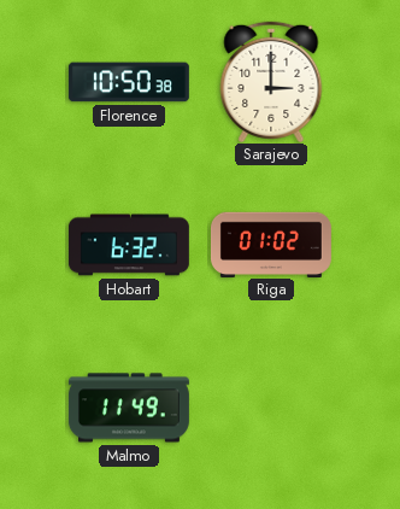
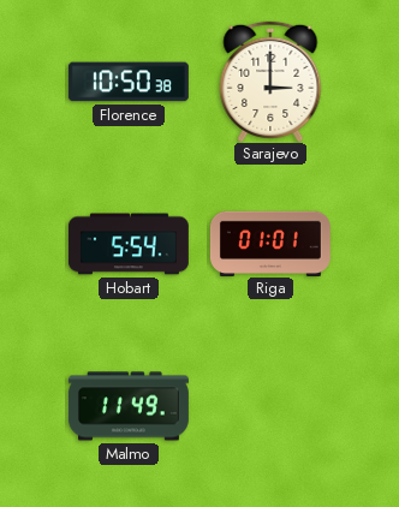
Hobart: 6:32 -> 5:54 (129, 244)
Riga: 01:02 -> 01:01 (270, 243)
